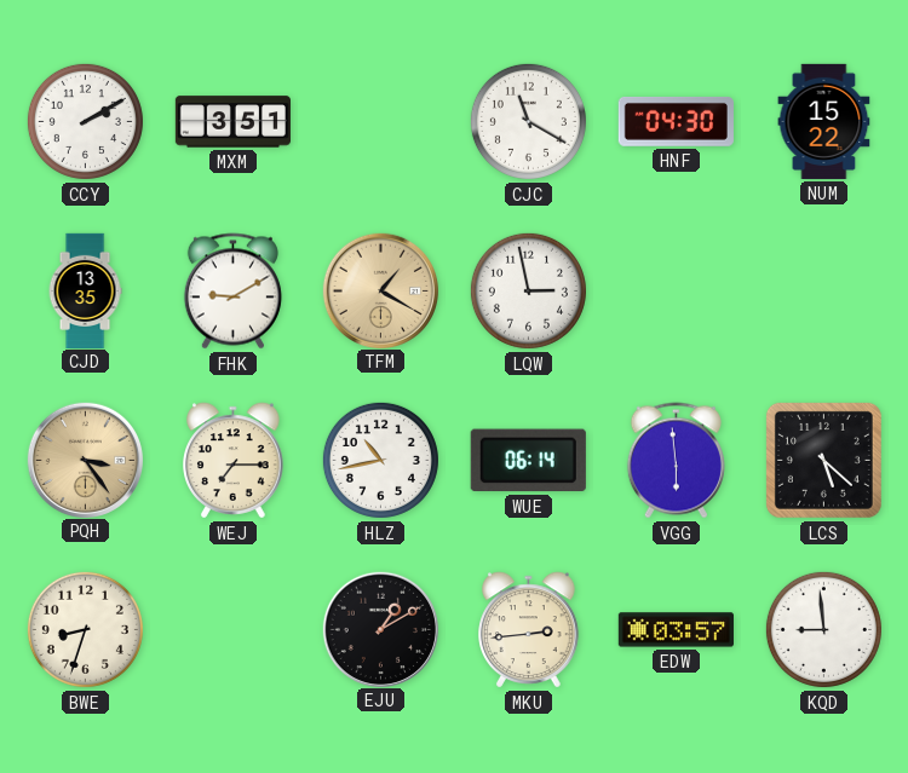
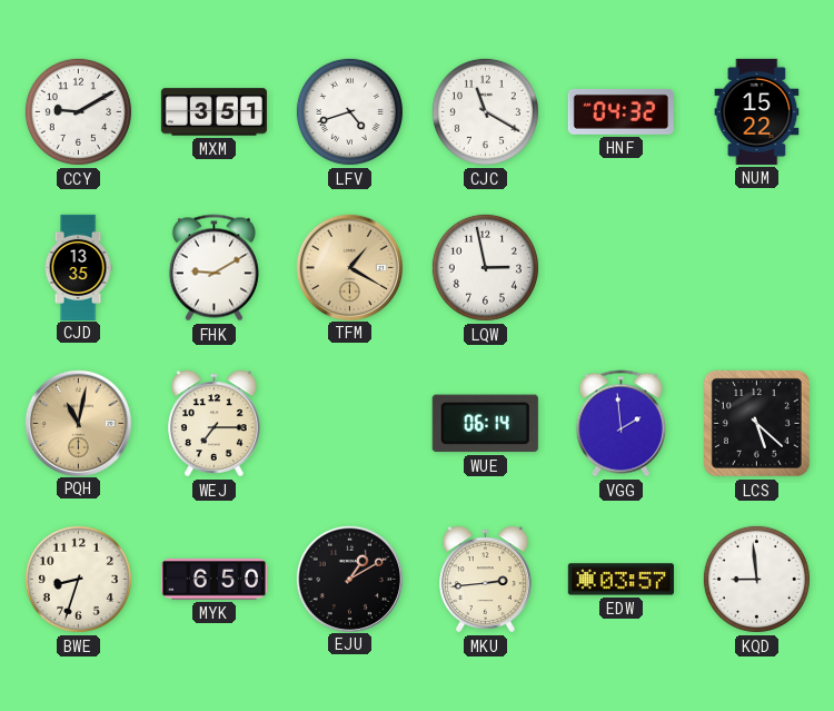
CCY: 2:10 -> 9:10 (78, 111)
LFV: none -> 4:42 (349, 111)
HNF: 04:30 -> 04:32 (620, 111)
PQH: 3:24 -> 11:02 (78, 423)
HLZ: 10:43 -> none (380, 460)
VGG: 5:59 -> 1:59 (620, 424)
MYK: none -> 6:50 (214, 580)
